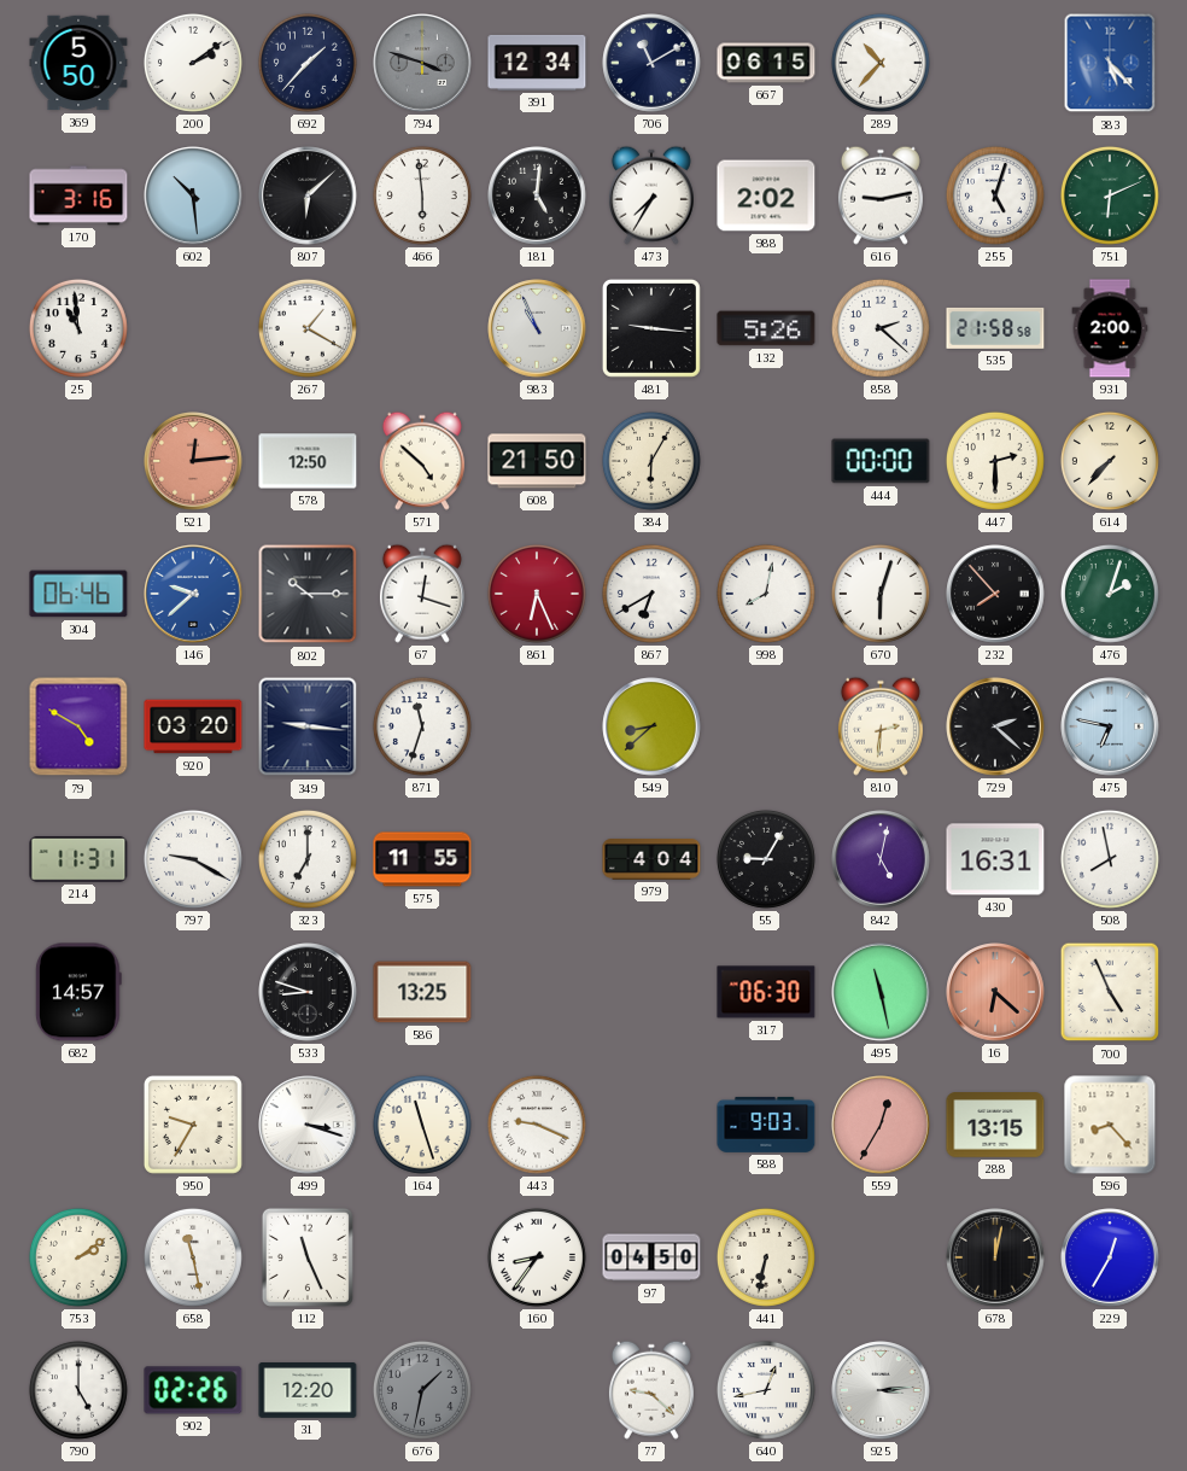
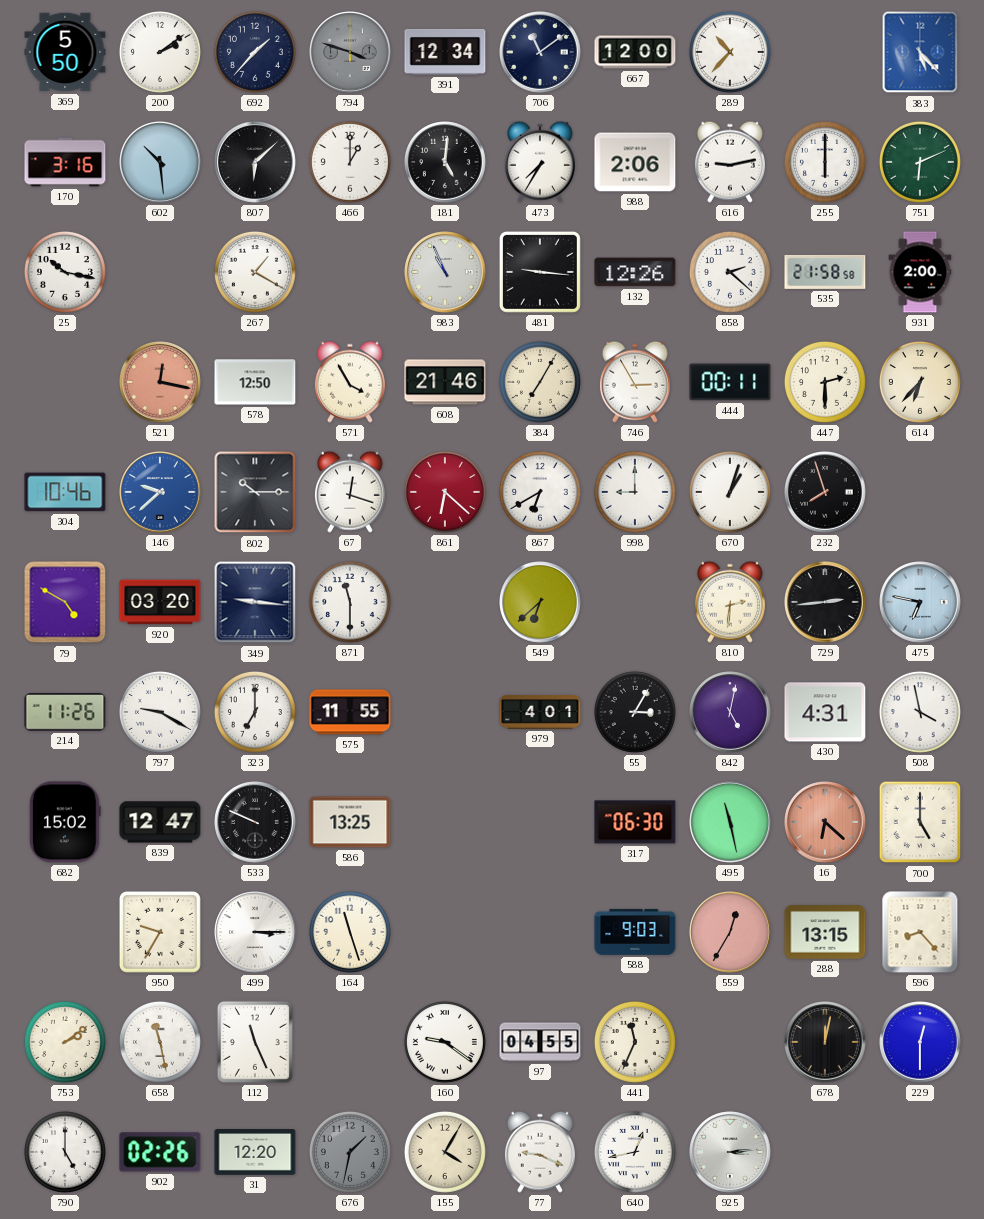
706: 11:10 -> 11:09 (540, 52)
667: 06:15 -> 12:00 (635, 52)
466: 5:59 -> 1:00 (350, 162)
988: 2:02 -> 2:06 (635, 162)
255: 5:03 -> 6:00 (825, 162)
25: 10:59 -> 10:17 (65, 272)
132: 5:26 -> 12:26 (635, 272)
521: 12:14 -> 12:17 (160, 382)
571: 4:52 -> 3:55 (350, 382)
608: 21:50 -> 21:46 (445, 382)
384: 6:05 -> 7:05 (540, 382)
746: none -> 2:55 (635, 382)
444: 00:00 -> 00:11 (730, 382)
614: 7:37 -> 6:37 (920, 382)
304: 06:46 -> 10:46 (65, 492)
861: 6:26 -> 6:22 (445, 492)
998: 8:02 -> 9:00 (635, 492)
670: 6:03 -> 1:03 (730, 492)
232: 7:53 -> 7:57 (825, 492)
476: 2:03 -> none (1110, 594)
871: 11:33 -> 11:30 (350, 602)
549: 8:38 -> 6:38 (540, 602)
729: 2:22 -> 2:44 (825, 602)
214: 11:31 -> 11:26 (65, 712)
979: 4:04 -> 4:01 (540, 712)
55: 9:05 -> 3:05 (635, 712)
430: 16:31 -> 4:31 (825, 712)
508: 7:58 -> 3:58 (920, 712)
682: 14:57 -> 15:02 (65, 822)
839: none -> 12:47 (160, 822)
533: 8:48 -> 9:49 (255, 822)
700: 4:56 -> 5:00 (920, 822)
499: 3:18 -> 3:15 (255, 932)
443: 9:19 -> none (537, 1125)
160: 8:36 -> 9:21 (445, 1042)
97: 04:50 -> 04:55 (540, 1042)
441: 6:32 -> 11:34 (635, 1042)
229: 12:35 -> 12:30 (920, 1042)
155: none -> 4:05 (445, 1152)
77: 9:22 -> 9:19 (540, 1152)
